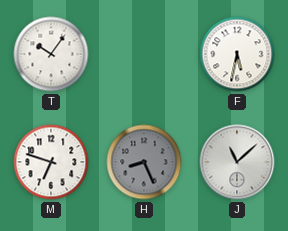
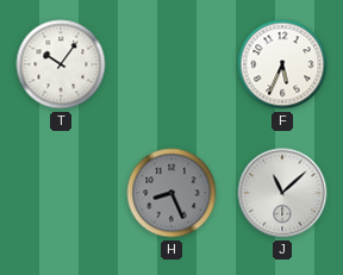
F: 5:32 -> 5:34 (282, 64)
M: 6:48 -> none (51, 162)
